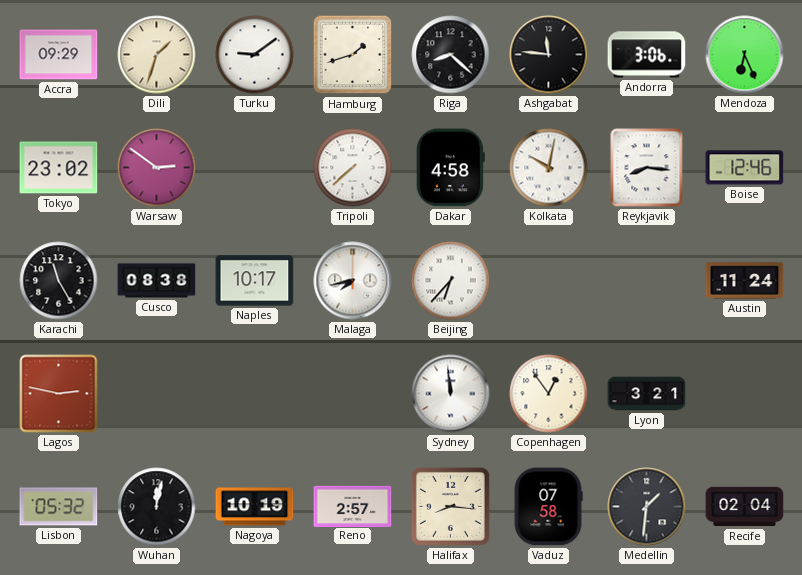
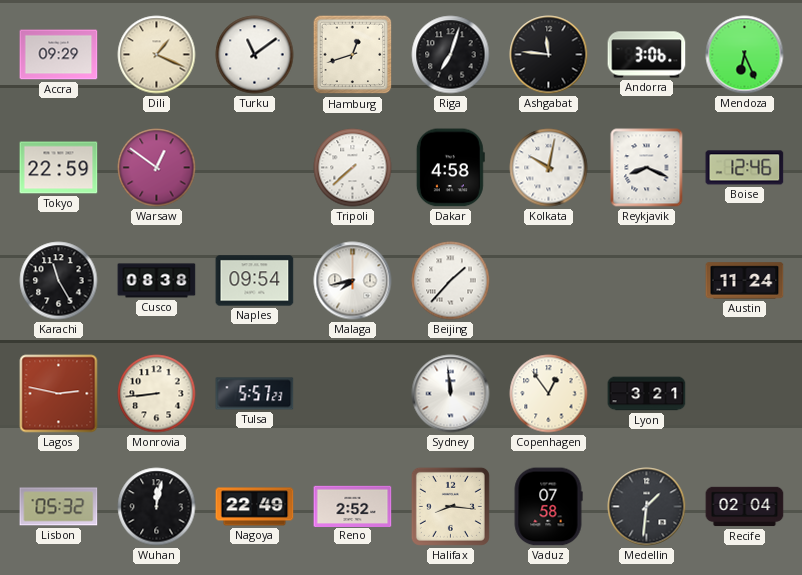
Dili: 1:33 -> 1:19 (157, 55)
Turku: 9:09 -> 11:09 (255, 55)
Hamburg: 1:42 -> 12:42 (353, 55)
Riga: 8:22 -> 7:03 (451, 55)
Tokyo: 23:02 -> 22:59 (59, 168)
Warsaw: 2:51 -> 12:51 (157, 168)
Reykjavik: 8:16 -> 8:19 (647, 168)
Naples: 10:17 -> 09:54 (255, 281)
Beijing: 6:37 -> 1:37 (451, 281)
Monrovia: none -> 8:44 (157, 394)
Tulsa: none -> 5:57 (255, 394)
Nagoya: 10:19 -> 22:49 (255, 507)
Reno: 2:57 -> 2:52 (353, 506)
